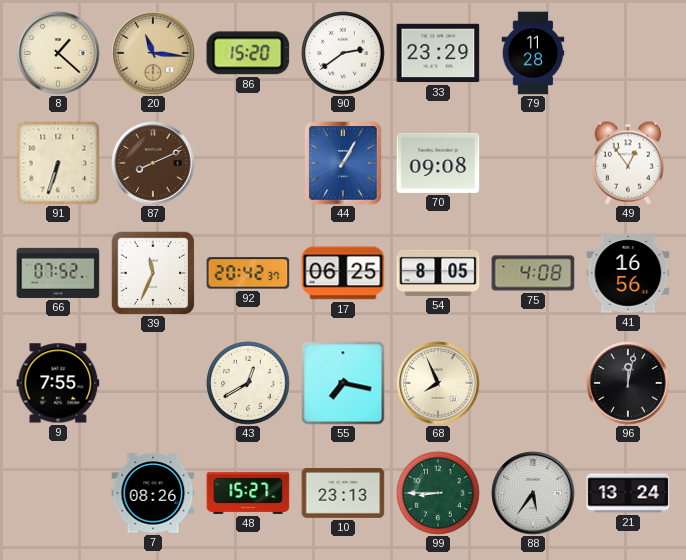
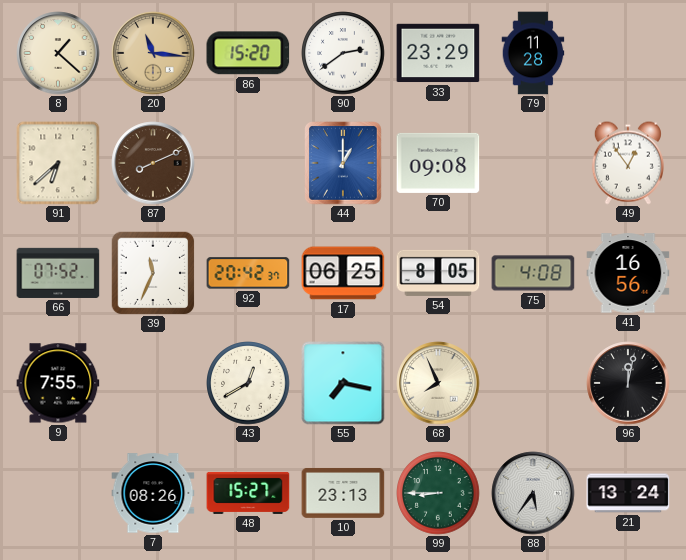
91: 6:33 -> 6:38 (58, 163)
44: 1:05 -> 1:00 (343, 163)
